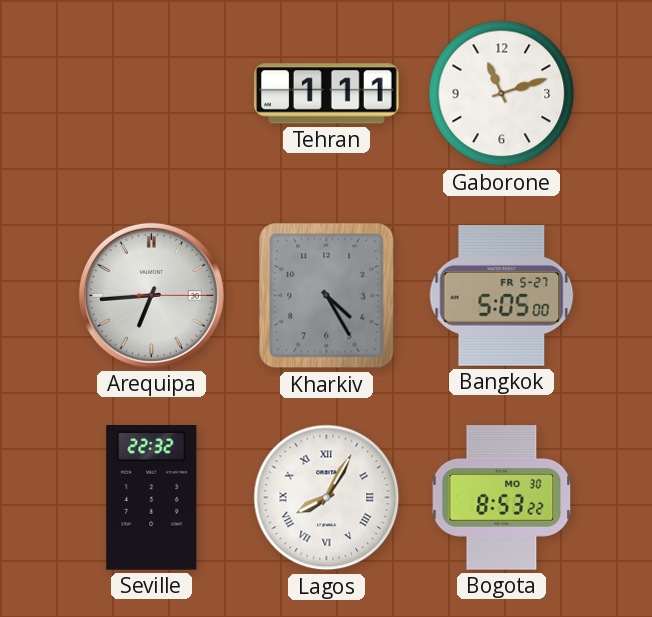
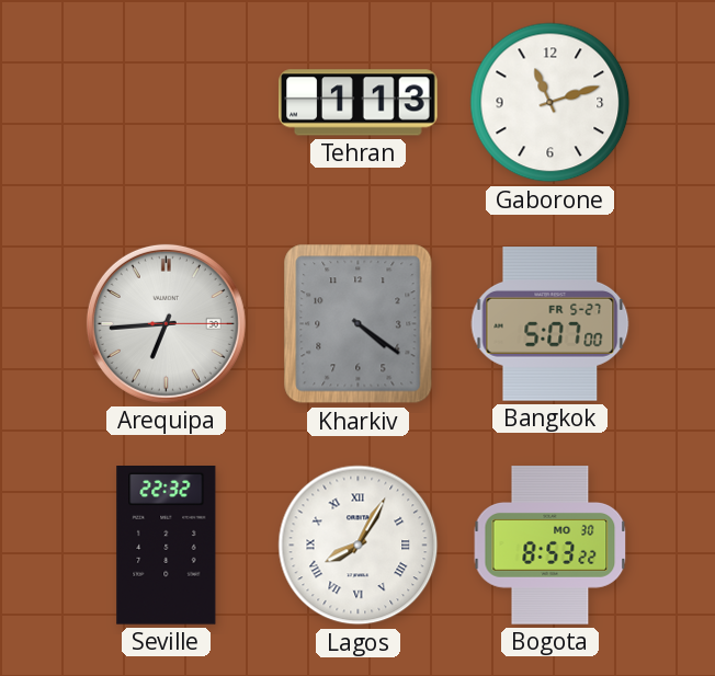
Tehran: 1:11 -> 1:13 (359, 103)
Kharkiv: 4:25 -> 4:21 (359, 324)
Bangkok: 5:05 -> 5:07 (551, 324)
